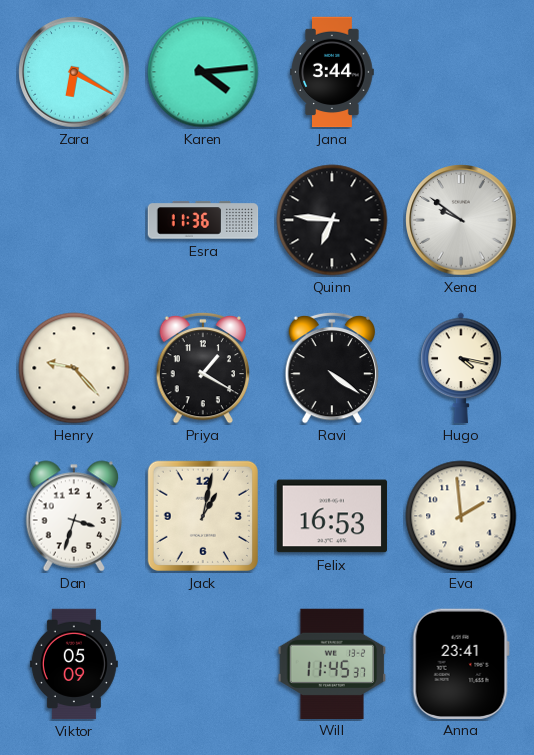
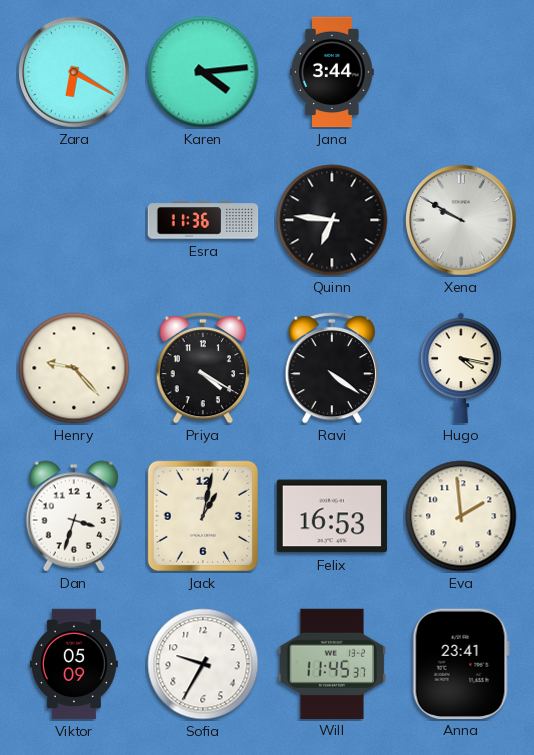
Xena: 9:51 -> 9:50 (461, 220)
Priya: 1:20 -> 4:20 (203, 368)
Sofia: none -> 9:35 (203, 664)
